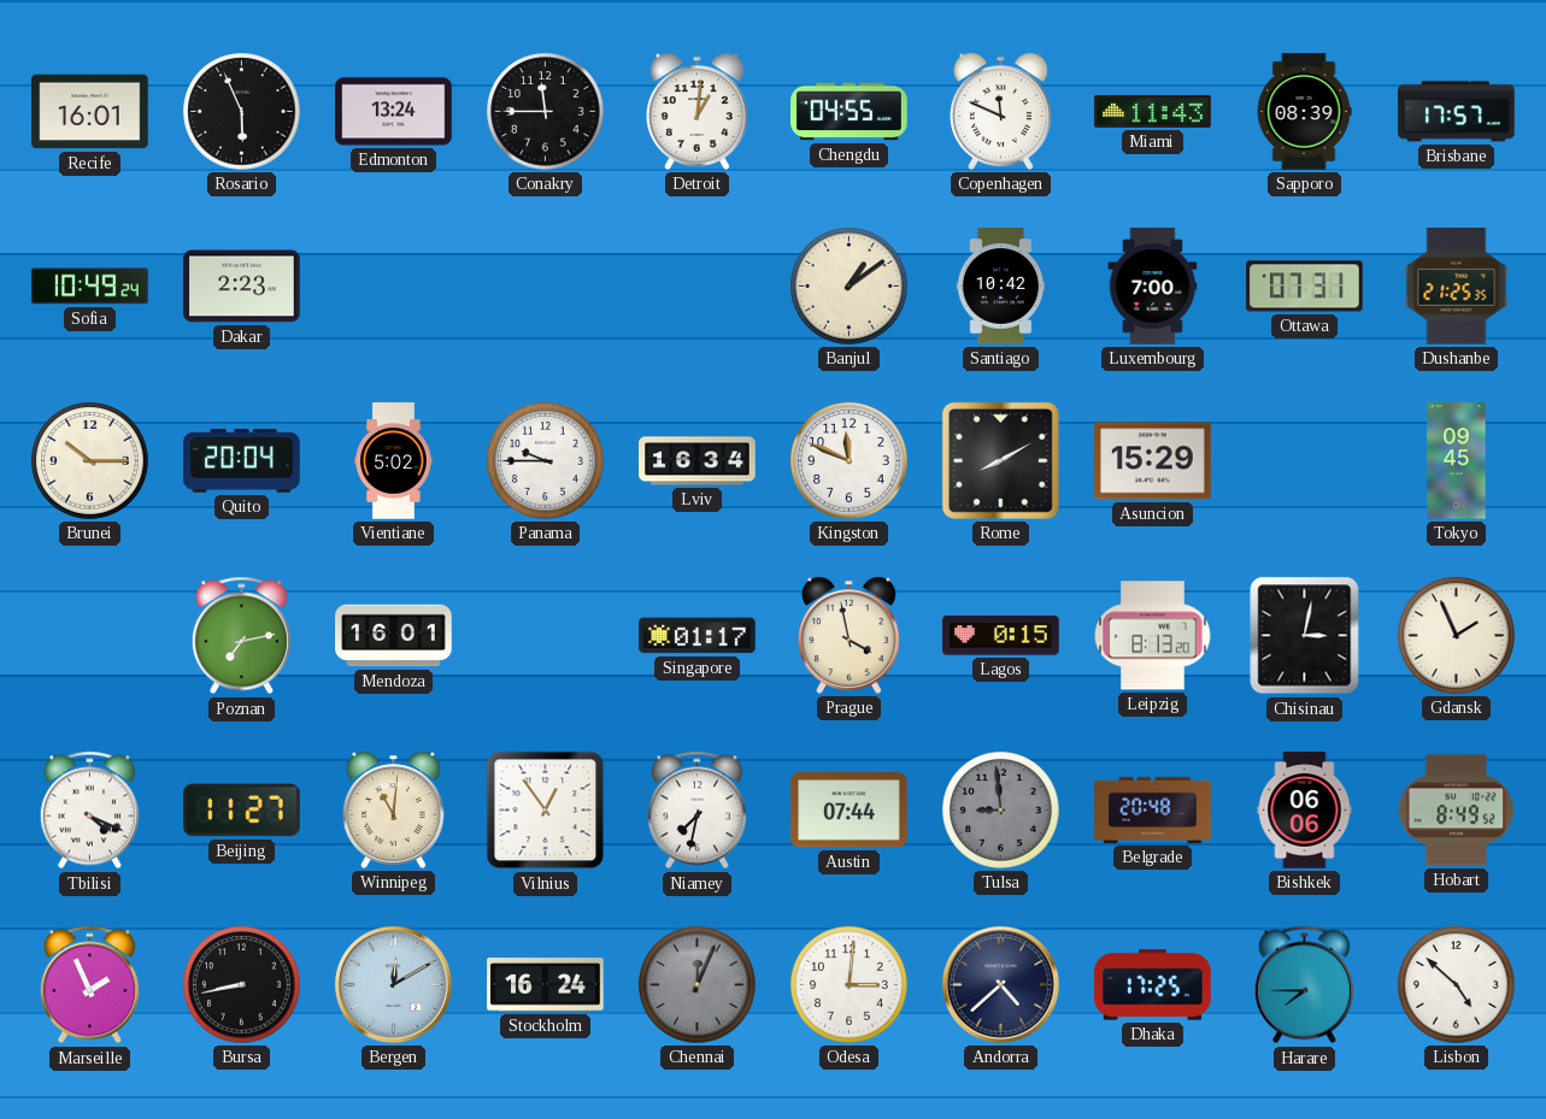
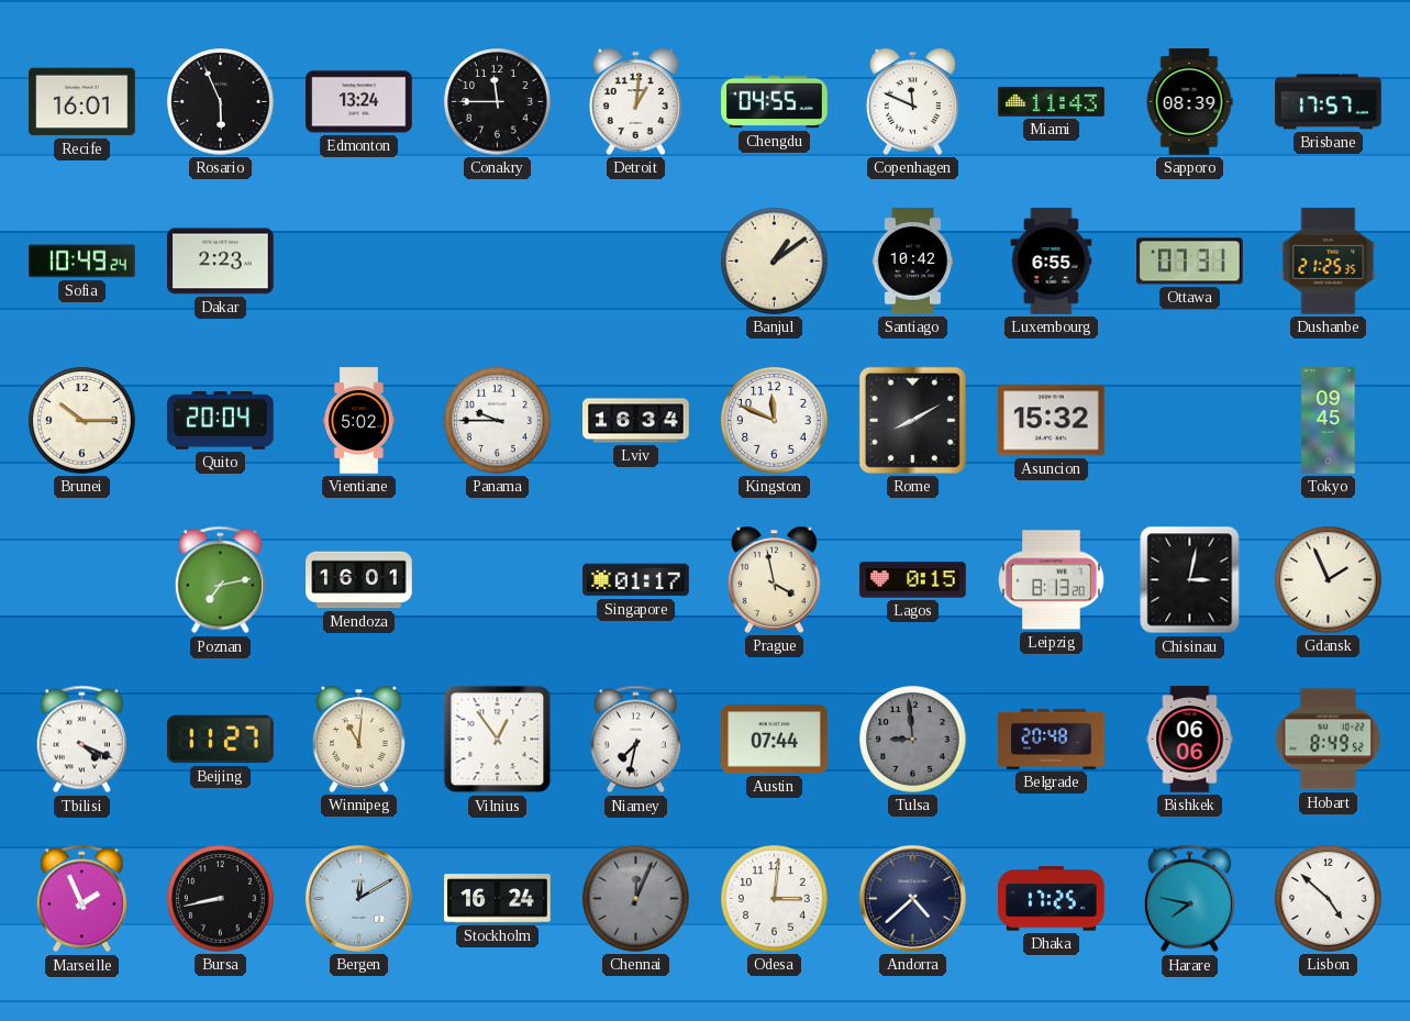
Luxembourg: 7:00 -> 6:55 (1052, 262)
Asuncion: 15:29 -> 15:32 (1052, 421)
Harare: 7:45 -> 7:47 (1189, 899)
